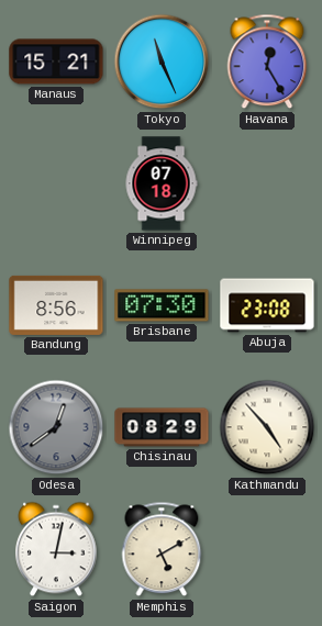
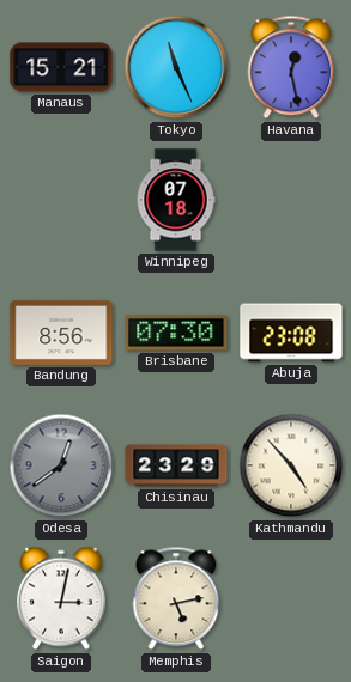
Havana: 12:25 -> 12:28 (291, 67)
Chisinau: 08:29 -> 23:29 (176, 465)
Memphis: 5:10 -> 5:13 (176, 598)
